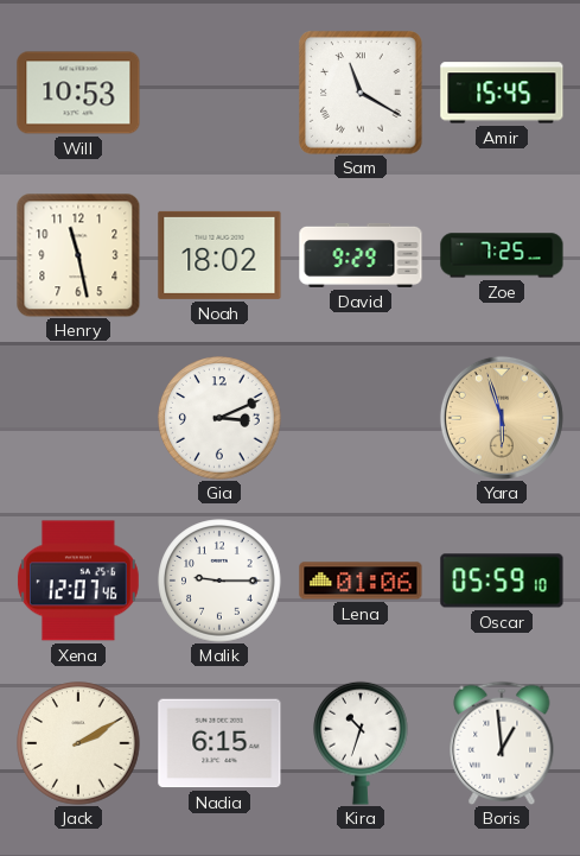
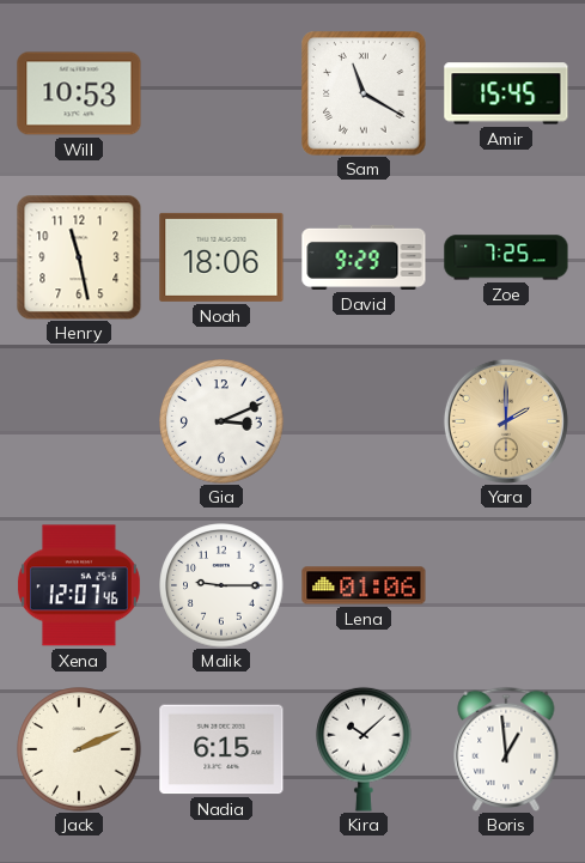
Noah: 18:02 -> 18:06 (221, 257)
Yara: 5:57 -> 2:00 (506, 421)
Oscar: 05:59 -> none (502, 581)
Jack: 2:10 -> 2:11 (79, 749)
Kira: 10:33 -> 10:08 (364, 749)
